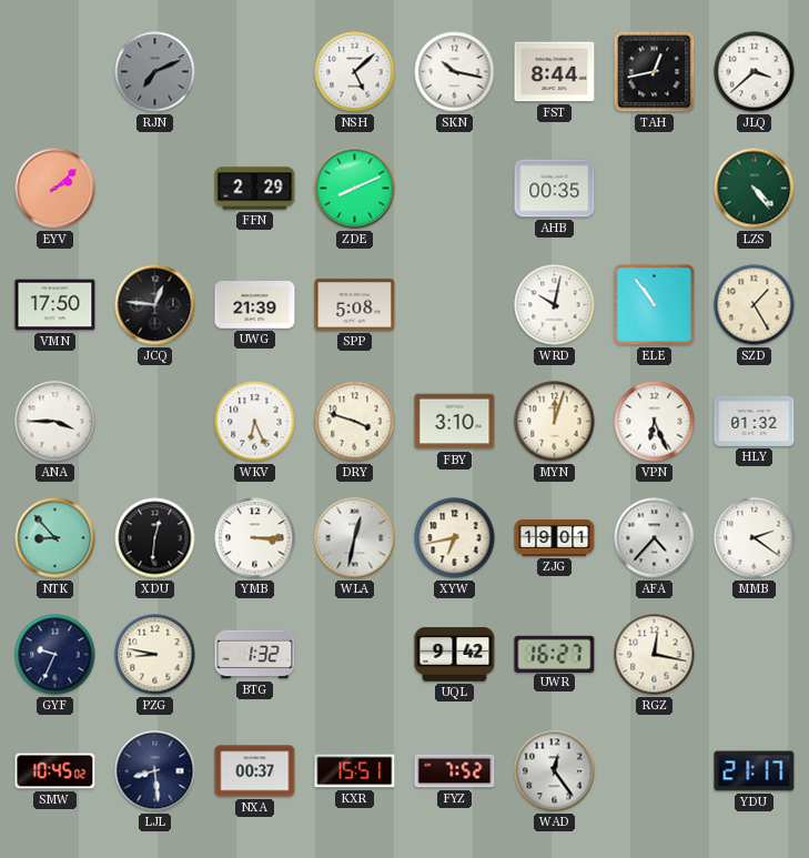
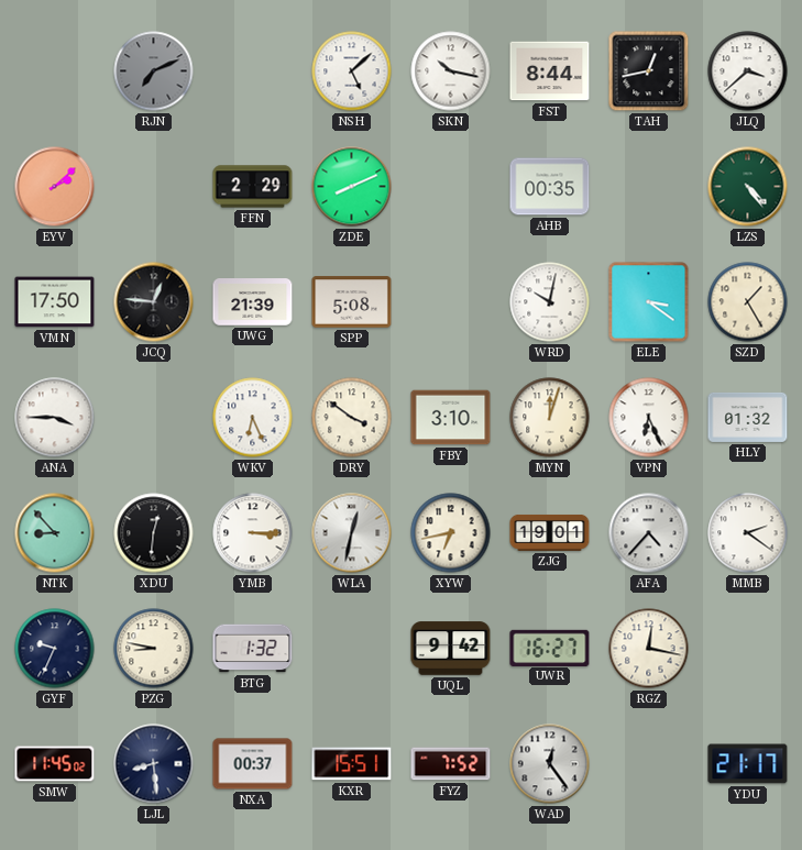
ELE: 10:54 -> 3:21 (649, 302)
DRY: 3:48 -> 3:51 (352, 418)
SMW: 10:45 -> 11:45 (55, 764)
